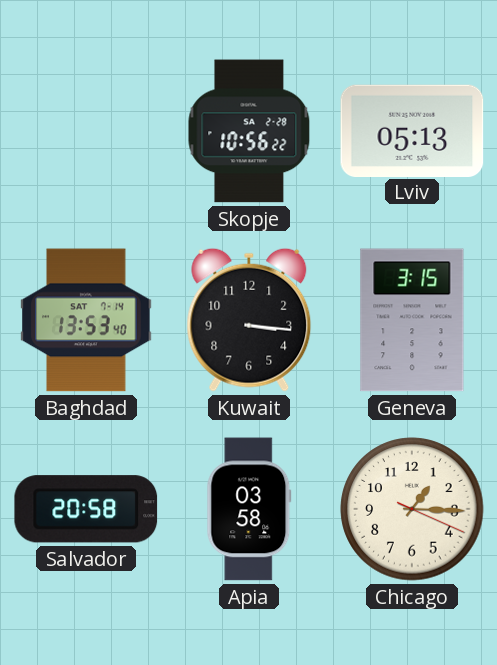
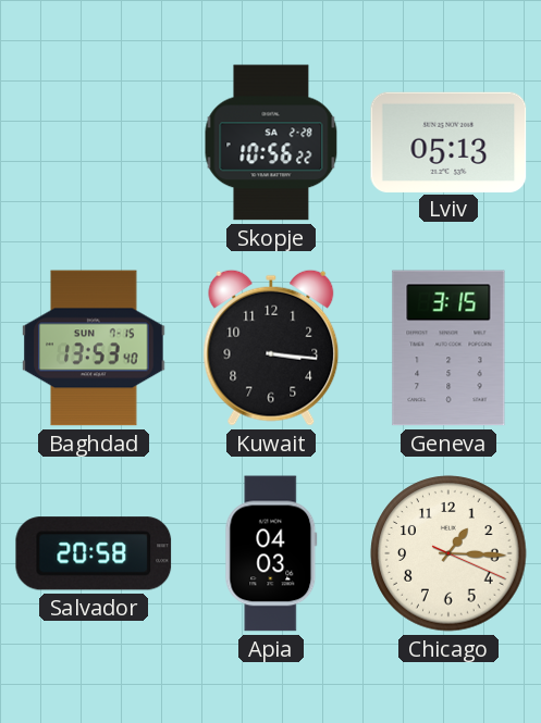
Baghdad date: SAT 7-14 -> SUN 7-15 (94, 348)
Apia: 03:58 -> 04:03 (271, 553)
